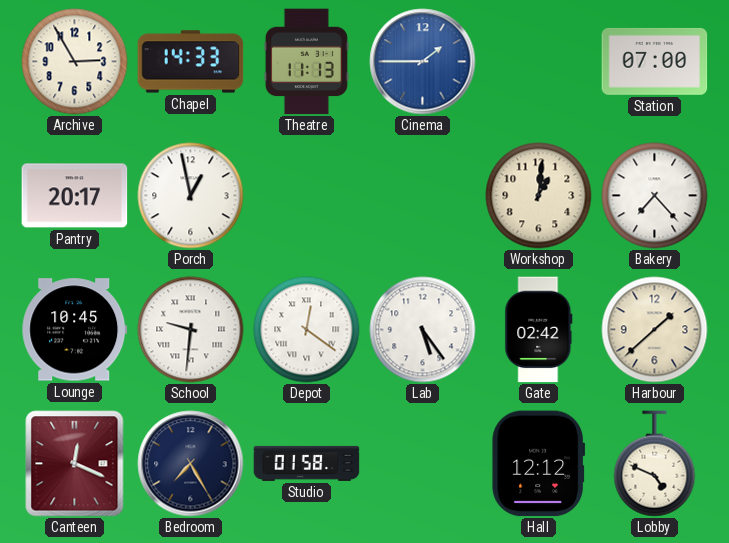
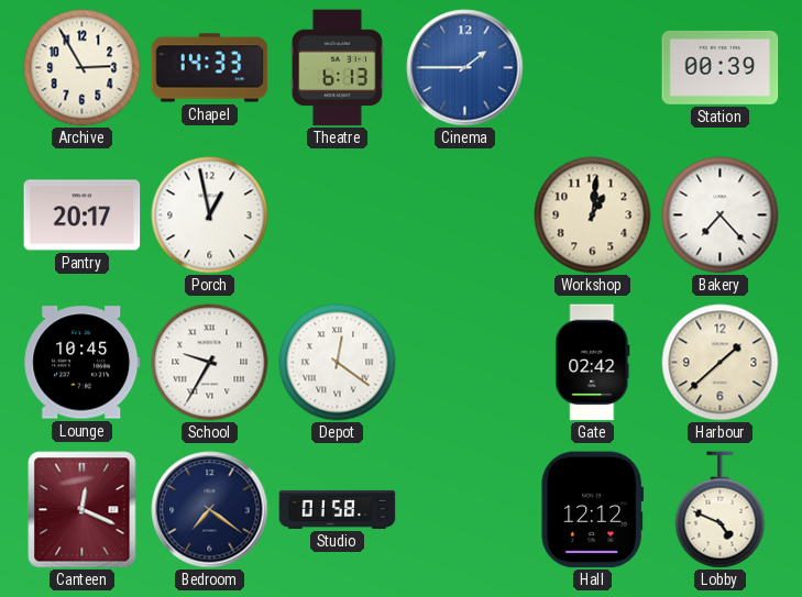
Theatre: 11:13 -> 6:13 (337, 68)
Station: 07:00 -> 00:39 (721, 67)
School: 9:31 -> 9:35 (210, 363)
Lab: 5:24 -> none (423, 330)
Bedroom: 7:25 -> 7:21 (210, 510)
